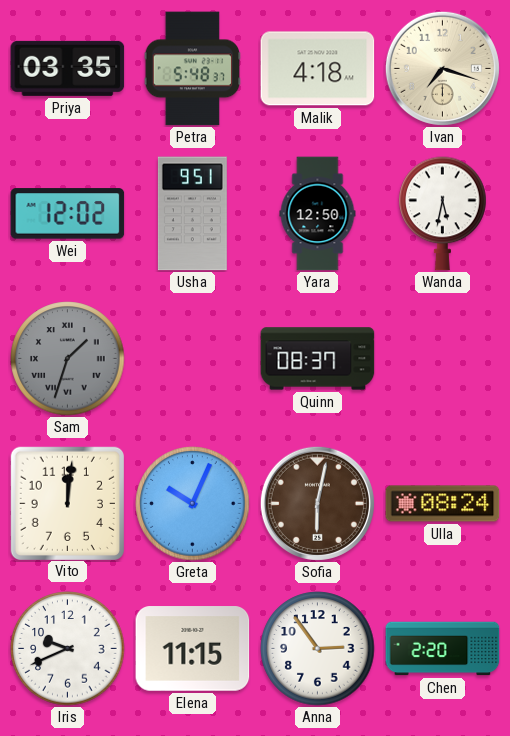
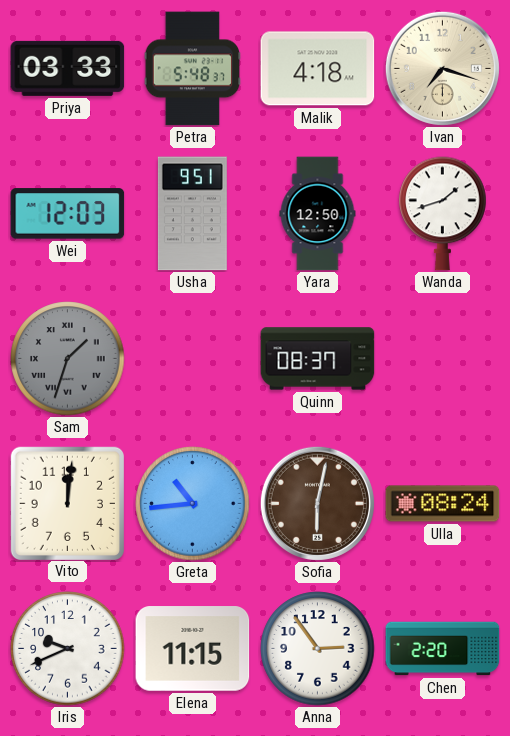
Priya: 03:35 -> 03:33 (68, 68)
Wei: 12:02 -> 12:03 (68, 214)
Wanda: 5:32 -> 1:42 (443, 214)
Greta: 10:04 -> 10:44 (193, 504)
